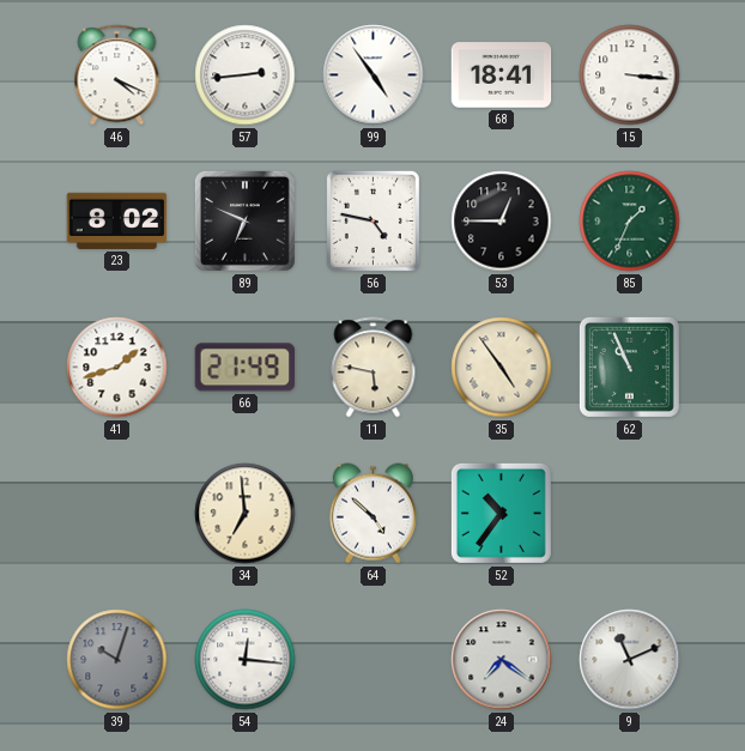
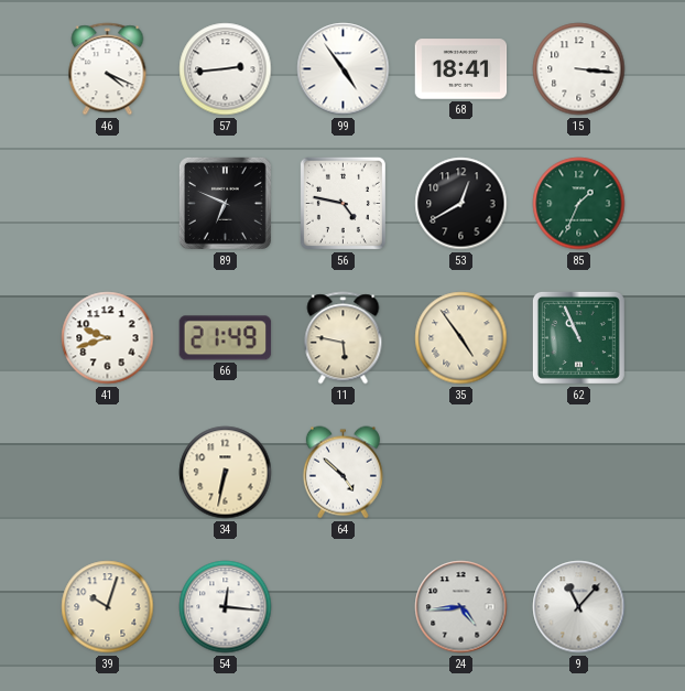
23: 8:02 -> none (117, 220)
53: 12:45 -> 12:40 (461, 204)
41: 1:42 -> 9:42 (108, 338)
34: 6:59 -> 6:32 (226, 473)
52: 10:36 -> none (501, 513)
39 dial: grey -> cream (108, 607)
24: 7:21 -> 4:44 (461, 607)
9: 11:11 -> 11:07 (579, 607)
